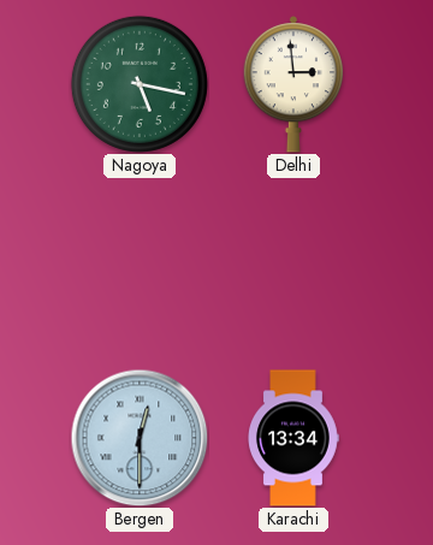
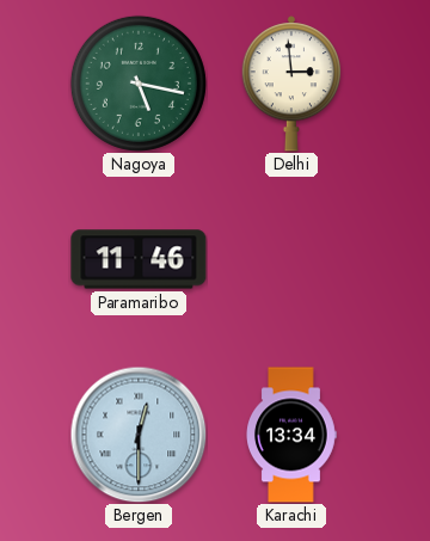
Paramaribo: none -> 11:46 (139, 259)
